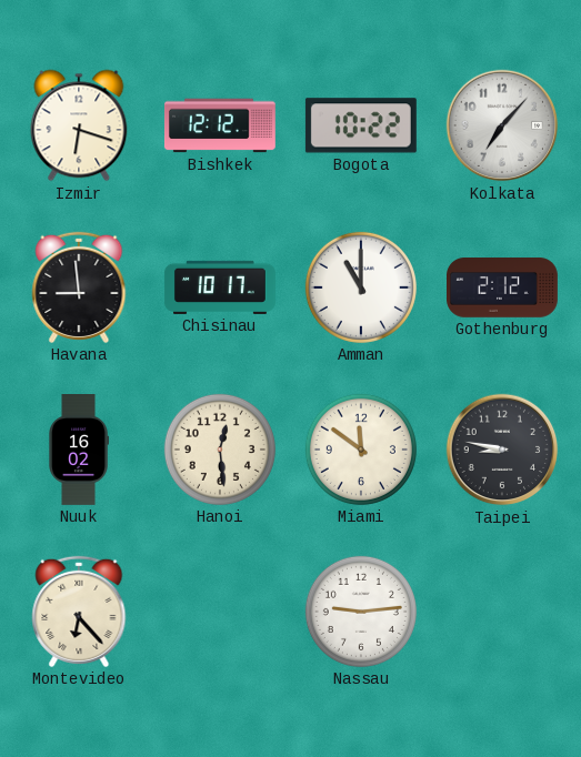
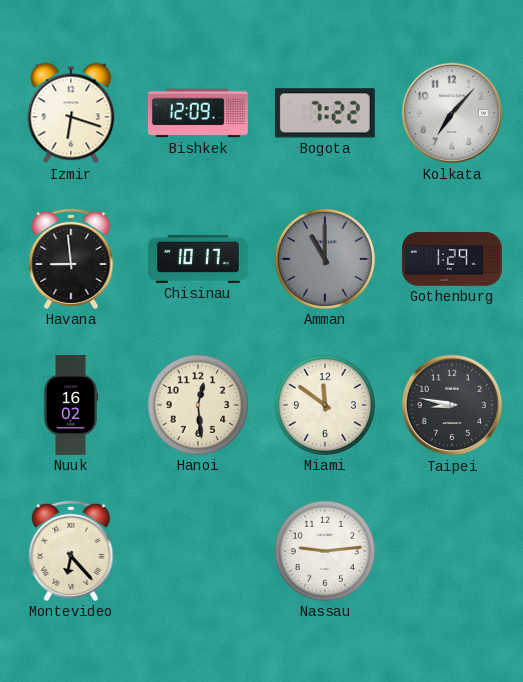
Bishkek: 12:12 -> 12:09 (198, 113)
Bogota: 10:22 -> 7:22 (325, 113)
Amman dial: white -> grey (325, 259)
Gothenburg: 2:12 -> 1:29 (453, 259)
